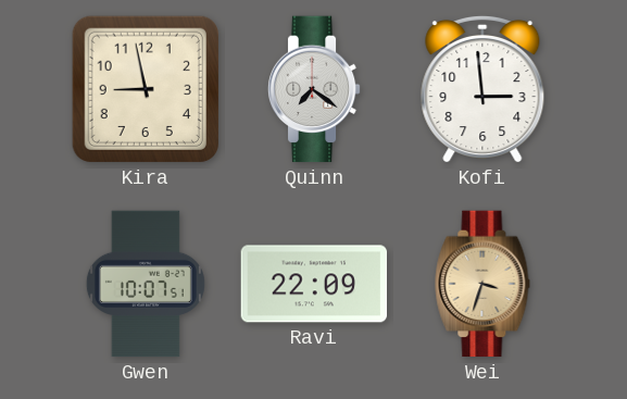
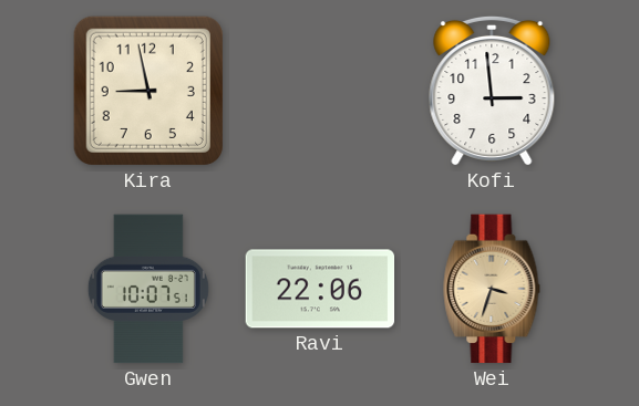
Quinn: 7:21 -> none (314, 89)
Ravi: 22:09 -> 22:06 (320, 289)
